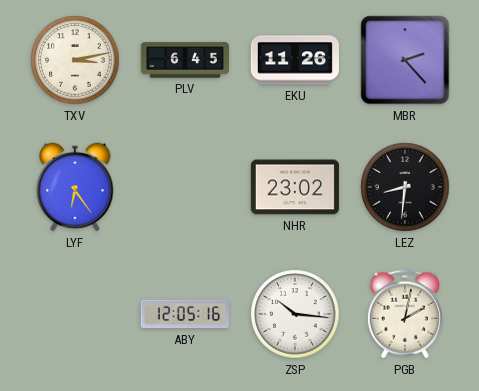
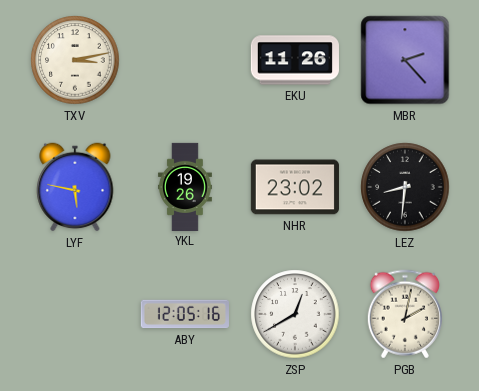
PLV: 6:45 -> none (184, 60)
LYF: 6:24 -> 5:47 (75, 187)
YKL: none -> 19:26 (185, 186)
ZSP: 10:16 -> 12:40 (295, 314)
